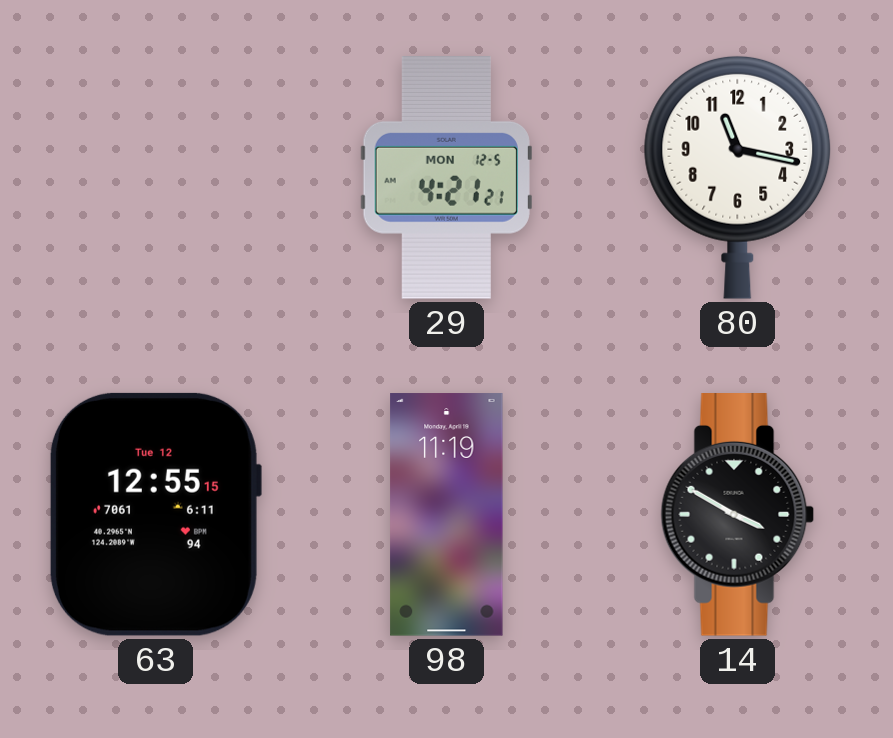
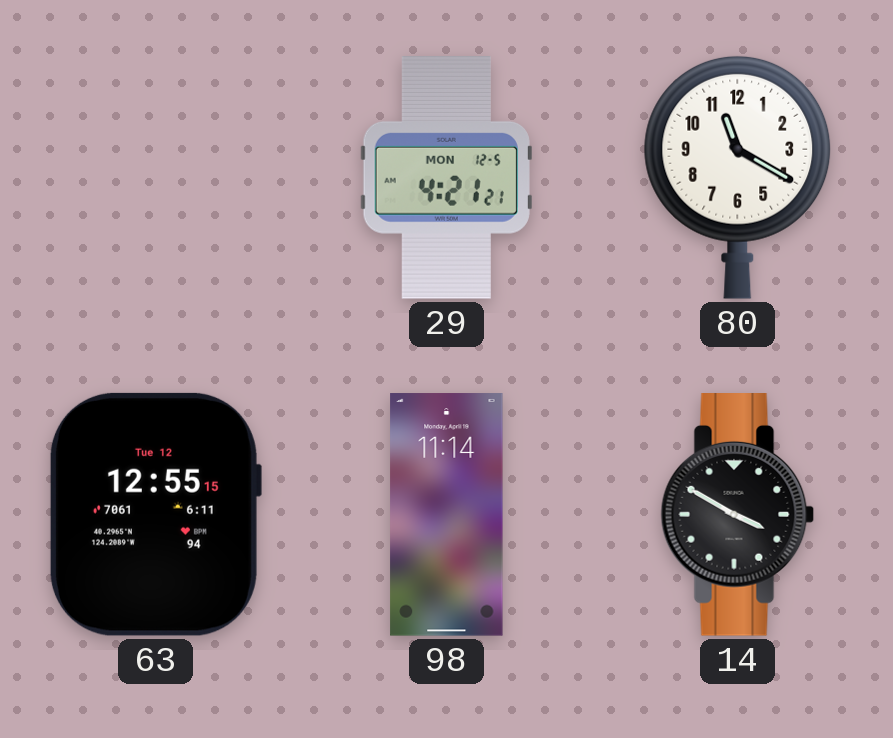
80: 11:17 -> 11:20 (738, 177)
98: 11:19 -> 11:14 (447, 515)
